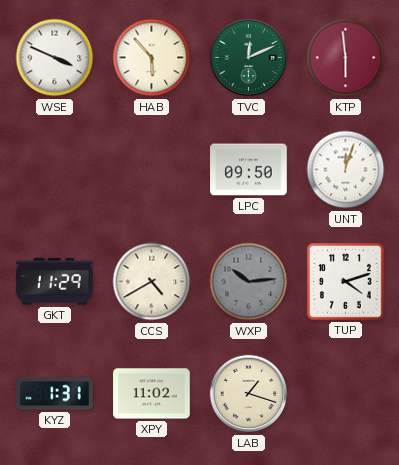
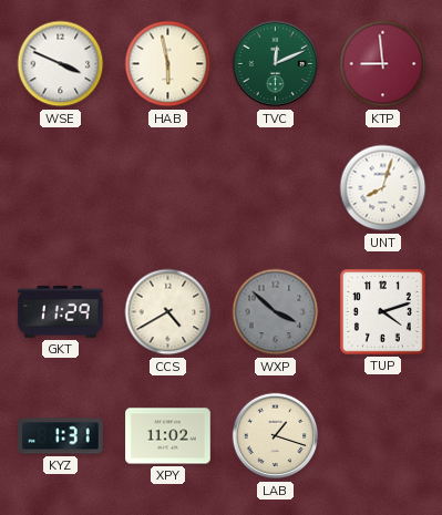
HAB: 5:53 -> 5:58 (168, 64)
KTP: 5:59 -> 8:59 (383, 64)
LPC: 09:50 -> none (249, 170)
UNT: 12:03 -> 8:03 (383, 188)
WXP: 10:14 -> 3:52 (276, 312)
